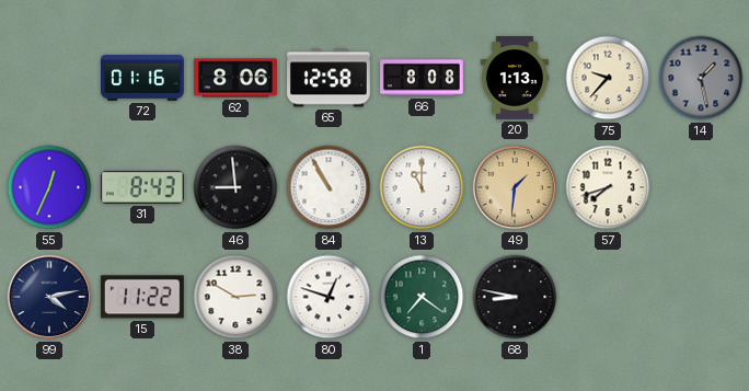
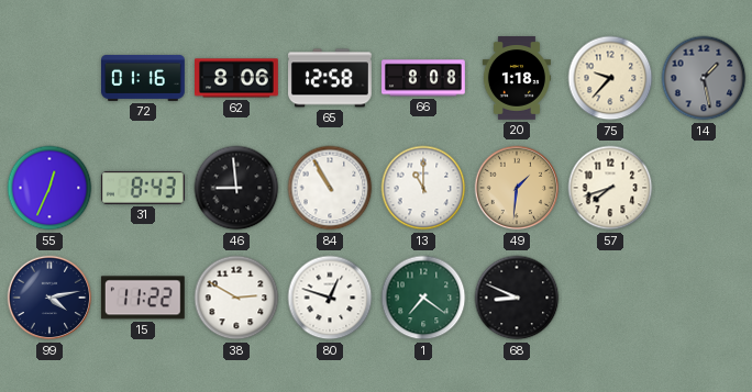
20: 1:13 -> 1:18 (517, 79)
68: 8:47 -> 8:49 (517, 298)
